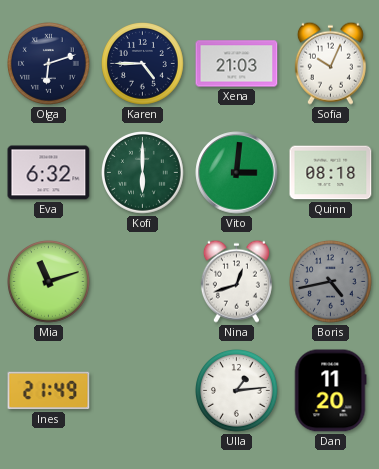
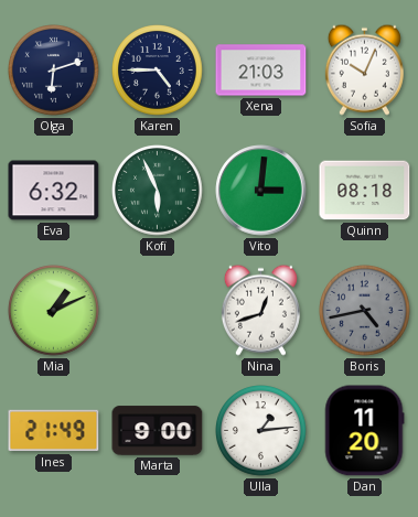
Kofi: 6:00 -> 5:56 (158, 191)
Mia: 11:12 -> 1:11 (54, 311)
Marta: none -> 9:00 (158, 431)
